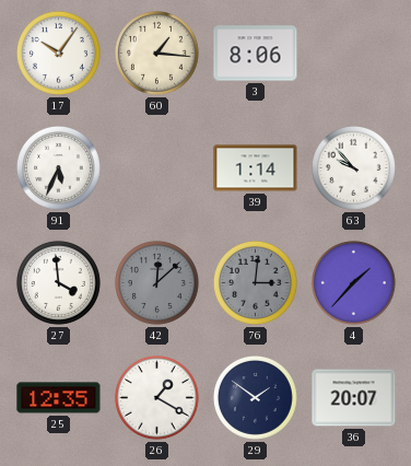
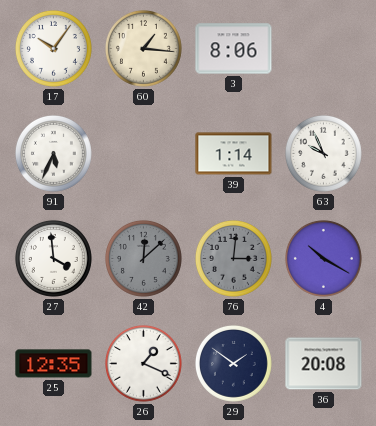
63: 9:53 -> 9:56 (323, 153)
4: 1:37 -> 10:20 (323, 258)
26: 1:20 -> 1:19 (143, 363)
36: 20:07 -> 20:08 (324, 364)
